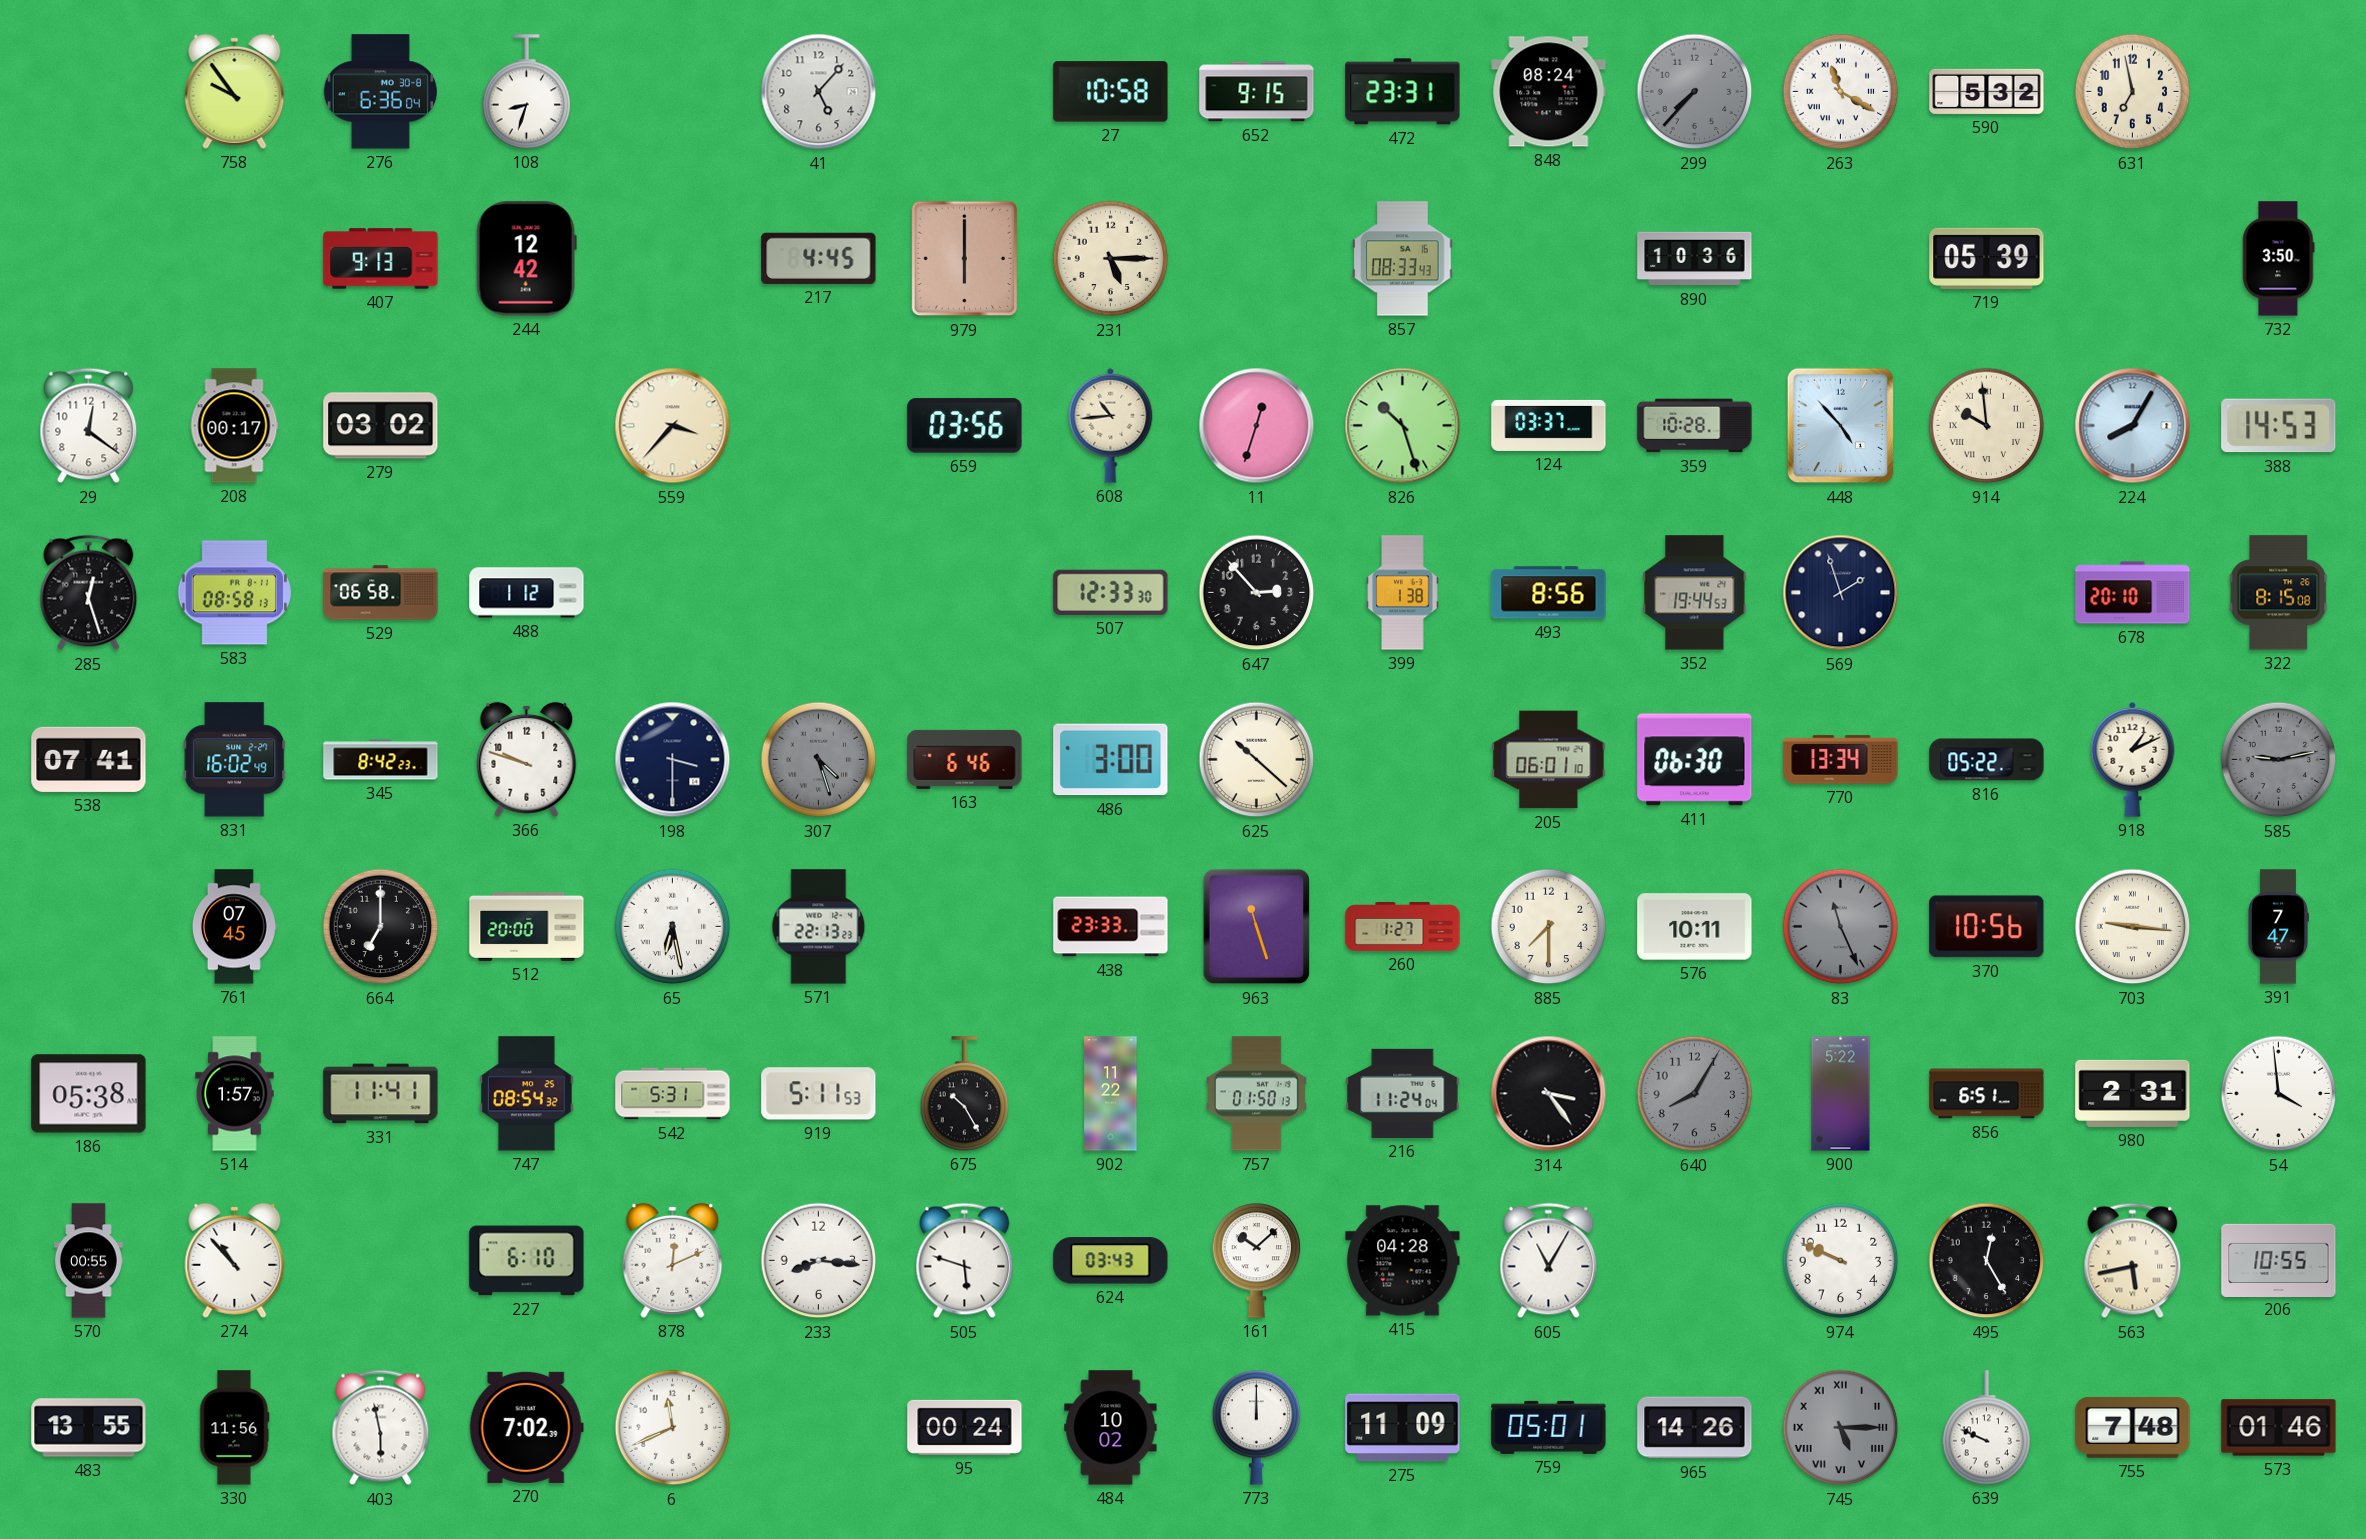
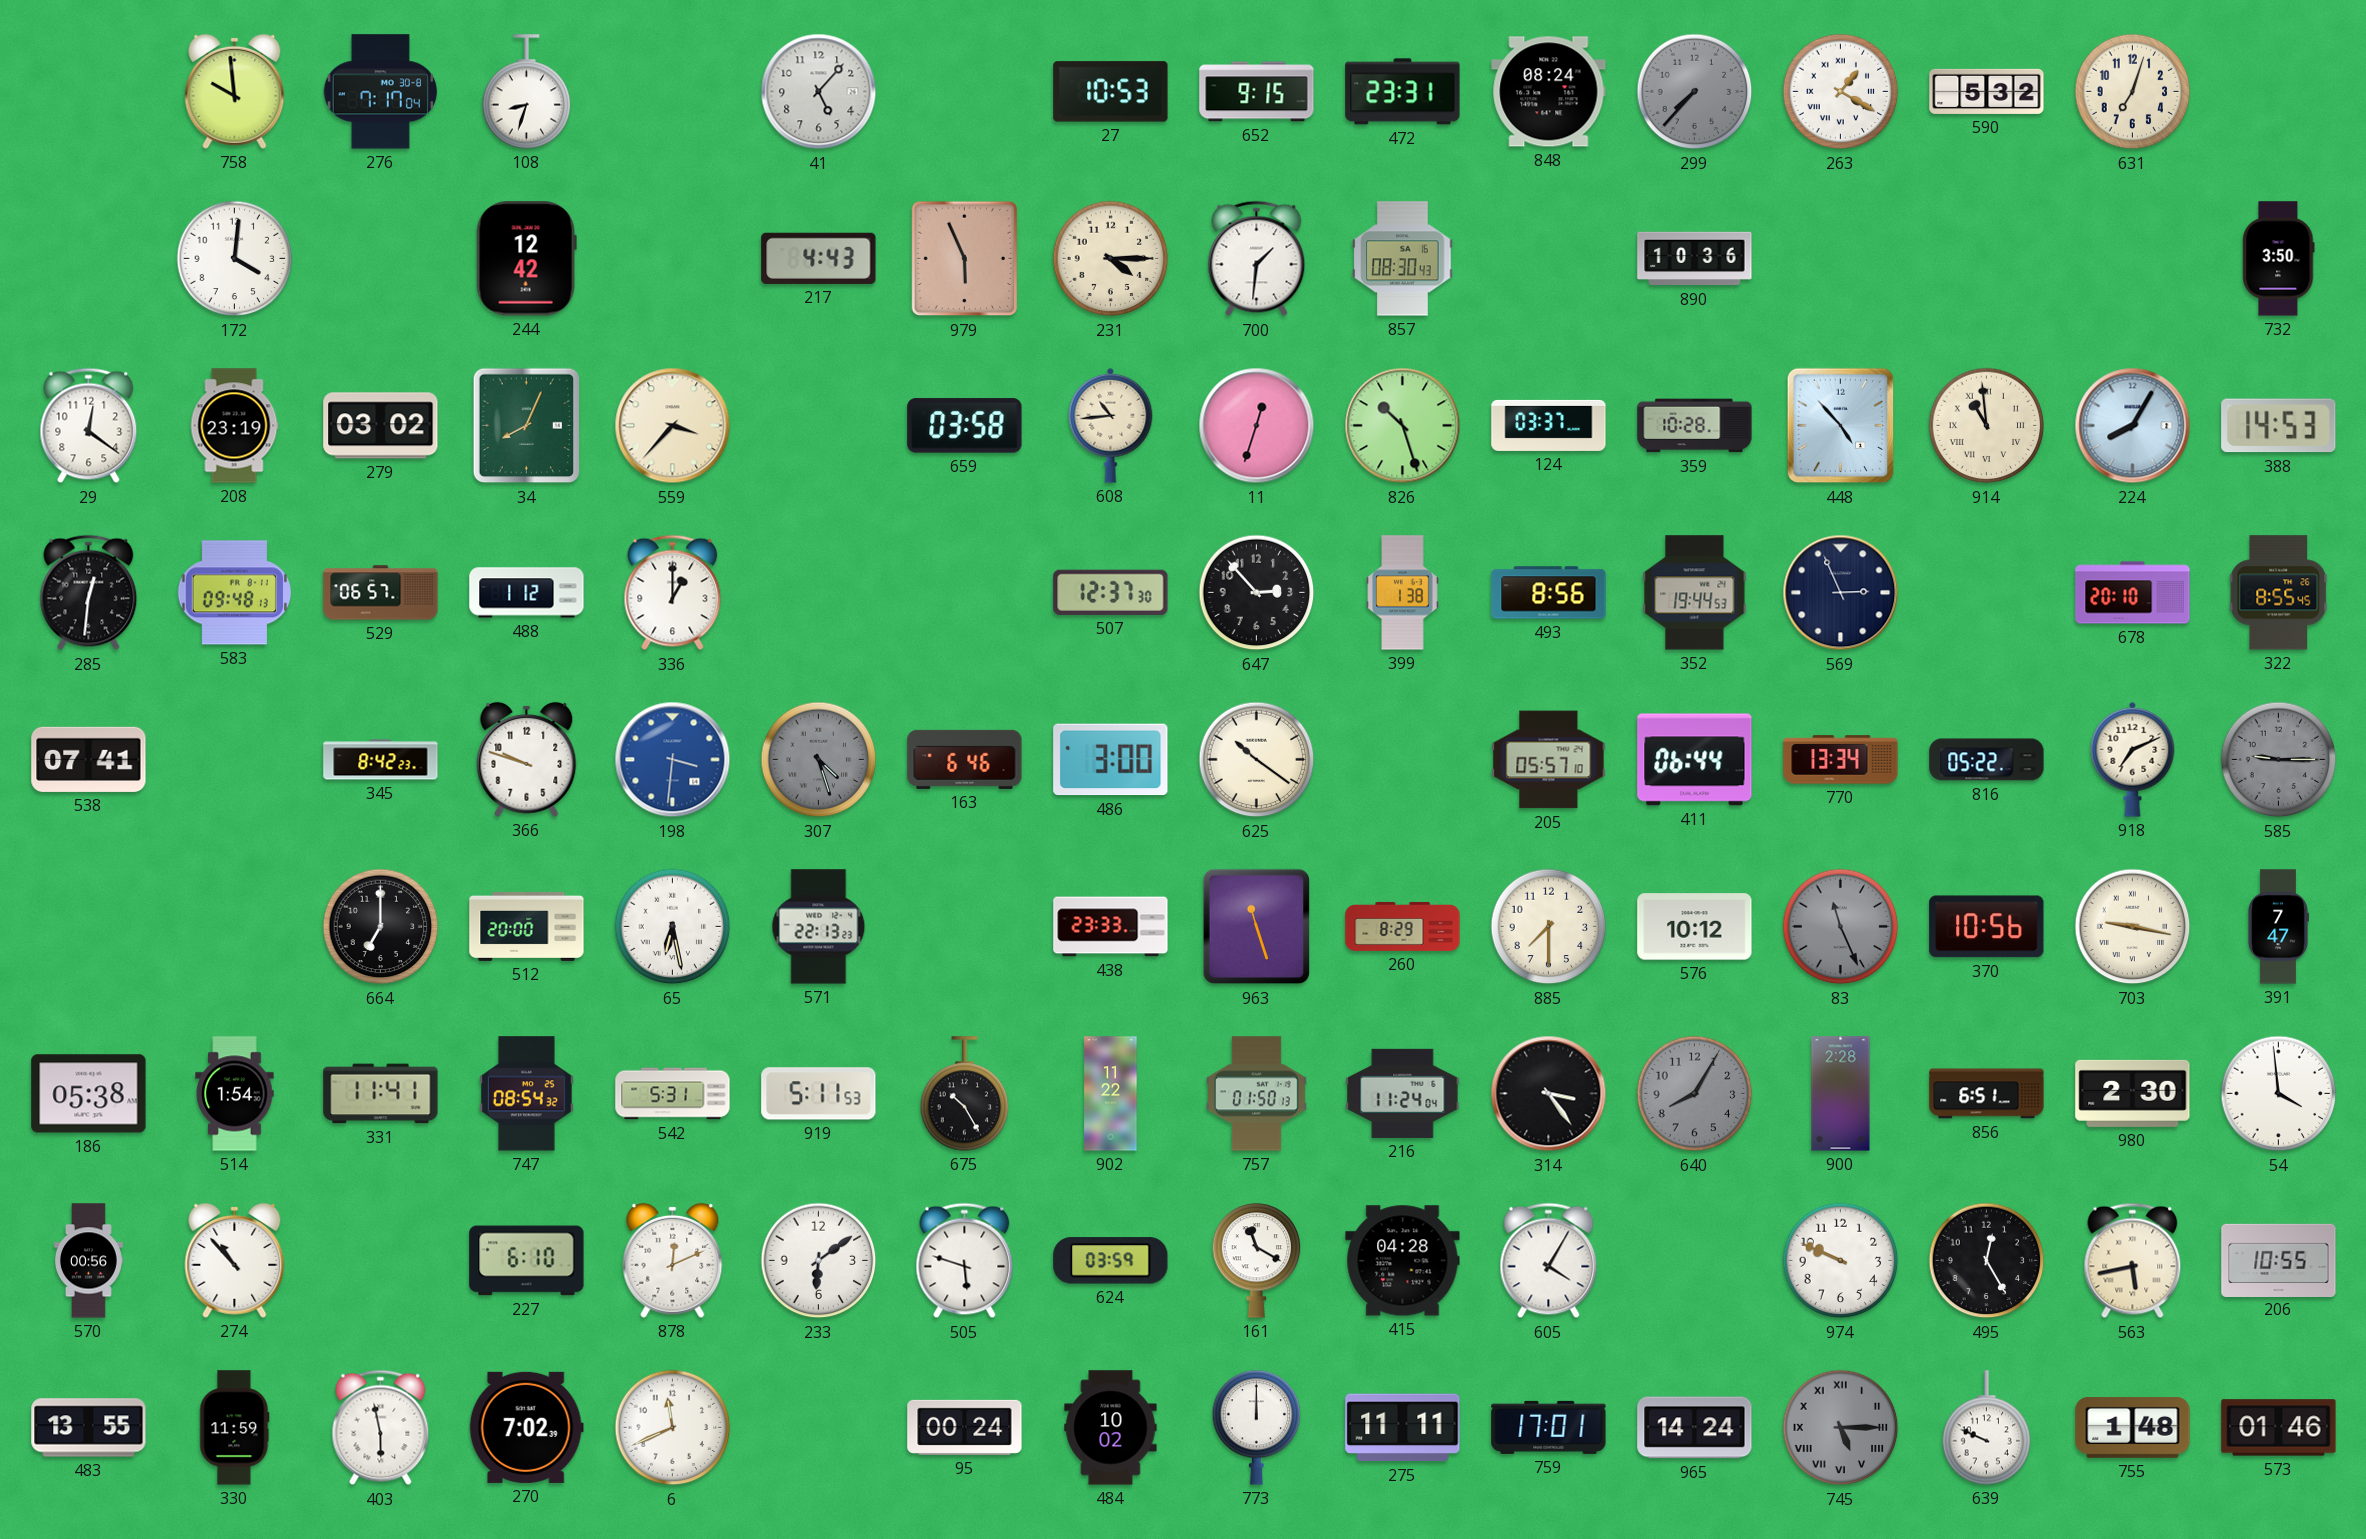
758: 9:54 -> 9:59 (235, 91)
276: 6:36 -> 7:17 (380, 92)
27: 10:58 -> 10:53 (1111, 92)
263: 11:20 -> 1:20 (1841, 92)
631: 6:58 -> 7:03 (2133, 92)
172: none -> 4:01 (235, 259)
407: 9:13 -> none (381, 259)
217: 4:45 -> 4:43 (819, 258)
979: 6:00 -> 5:56 (965, 259)
231: 5:15 -> 4:15 (1111, 259)
700: none -> 1:31 (1257, 259)
857: 08:33 -> 08:30 (1403, 259)
719: 05:39 -> none (1987, 258)
208: 00:17 -> 23:19 (234, 426)
34: none -> 8:04 (527, 426)
659: 03:56 -> 03:58 (965, 426)
914: 9:59 -> 10:59 (1987, 426)
285: 12:27 -> 12:31 (89, 593)
583: 08:58 -> 09:48 (234, 593)
529: 06:58 -> 06:57 (381, 593)
336: none -> 1:00 (673, 593)
507: 12:33 -> 12:37 (1111, 592)
569: 1:57 -> 2:56 (1841, 593)
322: 8:15 -> 8:55 (2279, 593)
831: 16:02 -> none (235, 760)
198: 3:30 -> 3:31 (673, 760)
198 dial: navy -> blue (673, 760)
625: 10:22 -> 10:21 (1257, 760)
205: 06:01 -> 05:57 (1549, 760)
411: 06:30 -> 06:44 (1695, 760)
918: 1:11 -> 7:11 (2133, 759)
585: 9:13 -> 9:15 (2279, 760)
761: 07:45 -> none (234, 927)
260: 1:27 -> 8:29 (1403, 926)
576: 10:11 -> 10:12 (1695, 927)
703: 9:16 -> 9:17 (2133, 927)
514: 1:57 -> 1:54 (235, 1094)
900: 5:22 -> 2:28 (1841, 1094)
980: 2:31 -> 2:30 (2133, 1093)
570: 00:55 -> 00:56 (89, 1261)
233: 8:16 -> 6:09 (819, 1261)
624: 03:43 -> 03:59 (1111, 1261)
161: 10:08 -> 11:20 (1257, 1261)
605: 11:05 -> 4:05 (1549, 1261)
330: 11:56 -> 11:59 (235, 1428)
275: 11:09 -> 11:11 (1403, 1428)
759: 05:01 -> 17:01 (1549, 1427)
965: 14:26 -> 14:24 (1695, 1428)
755: 7:48 -> 1:48 (2133, 1428)
